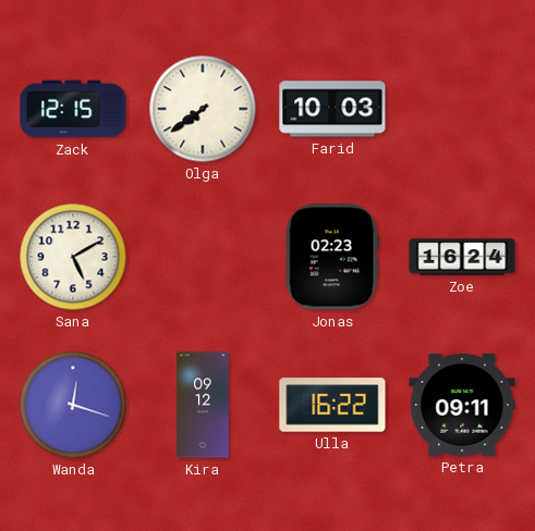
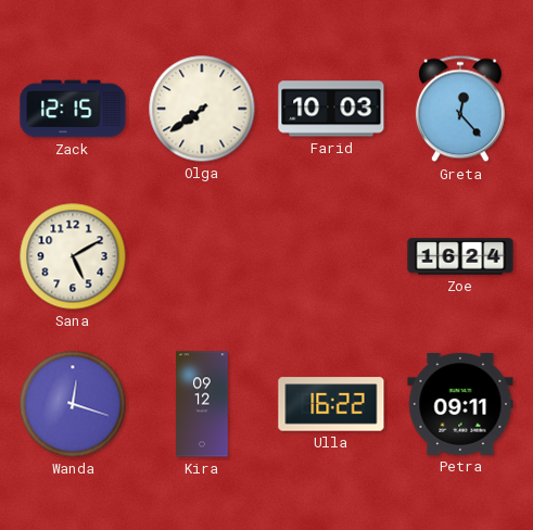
Greta: none -> 12:23 (460, 109)
Jonas: 02:23 -> none (332, 257)
